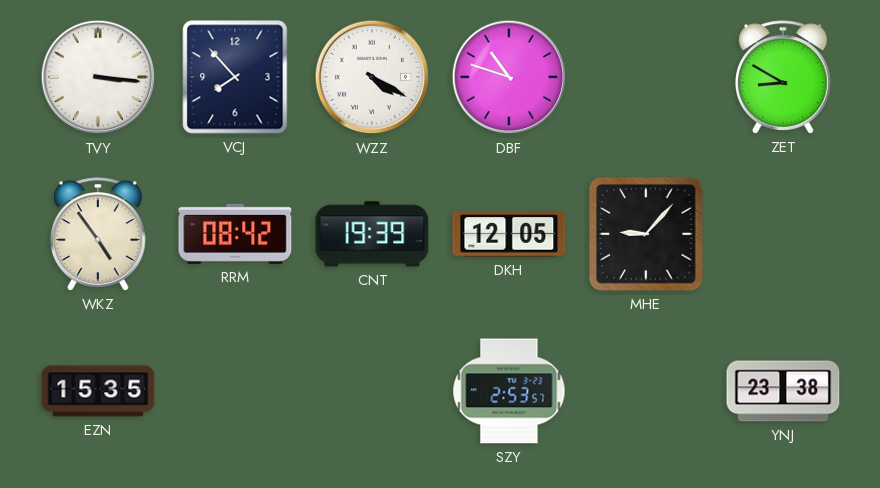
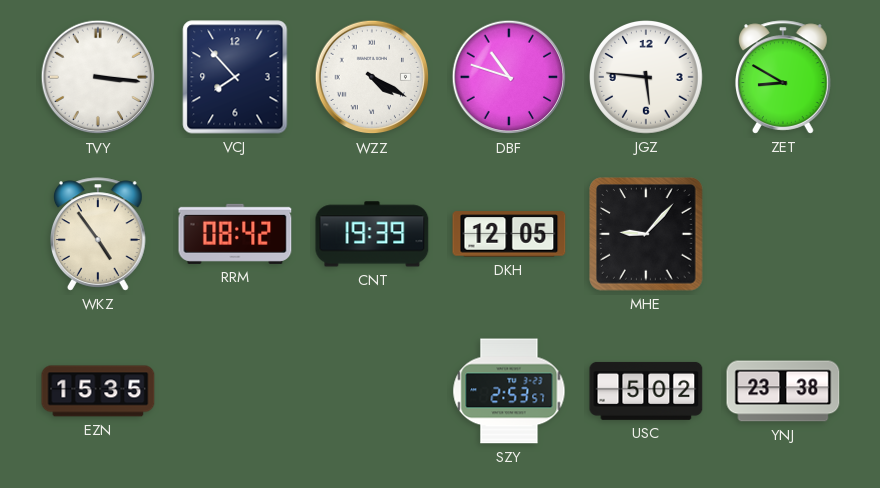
JGZ: none -> 5:46 (647, 78)
USC: none -> 5:02 (646, 391)
